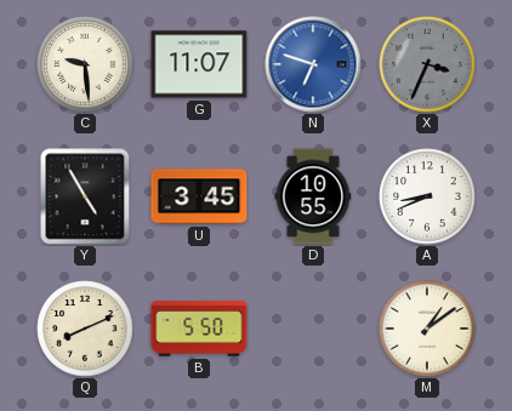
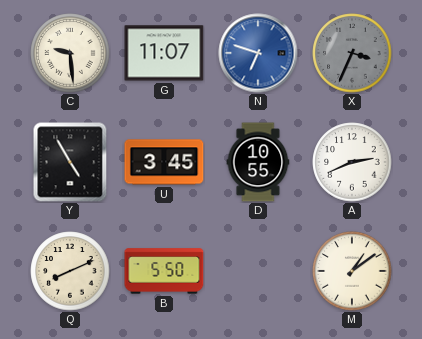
A: 8:41 -> 2:41 (352, 162)
